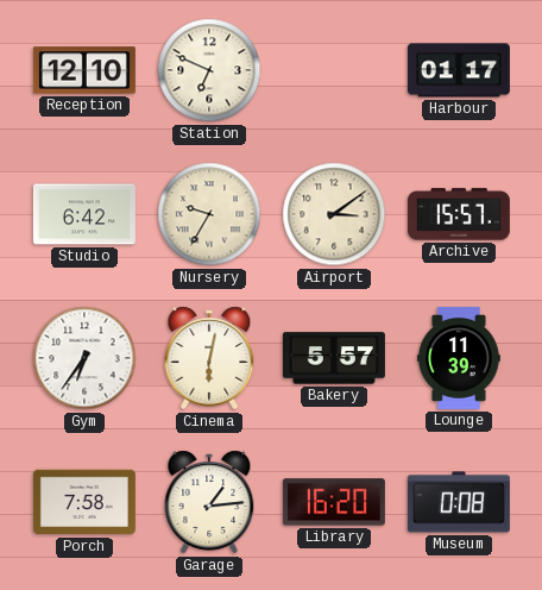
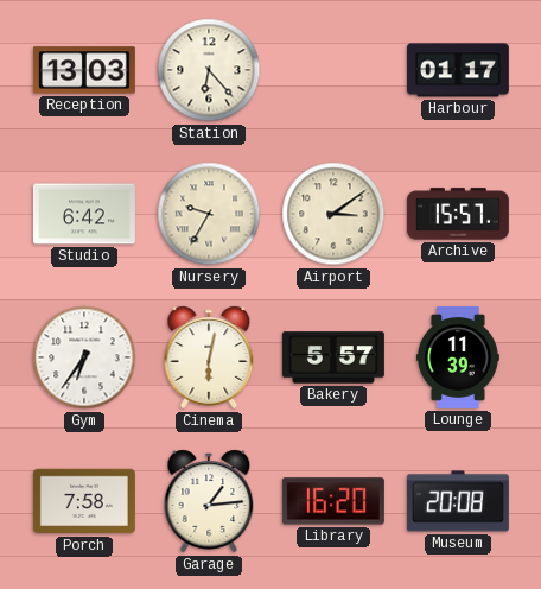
Reception: 12:10 -> 13:03 (84, 70)
Station: 6:49 -> 6:23 (209, 70)
Museum: 0:08 -> 20:08 (458, 501)
